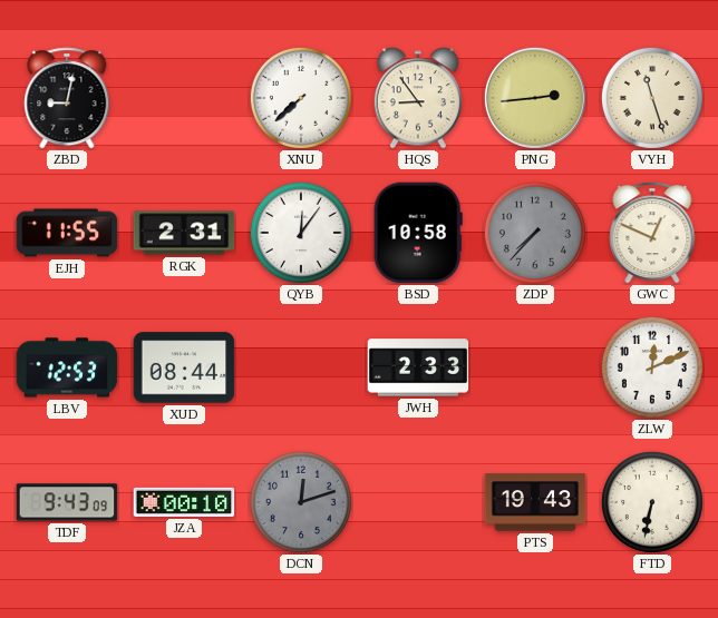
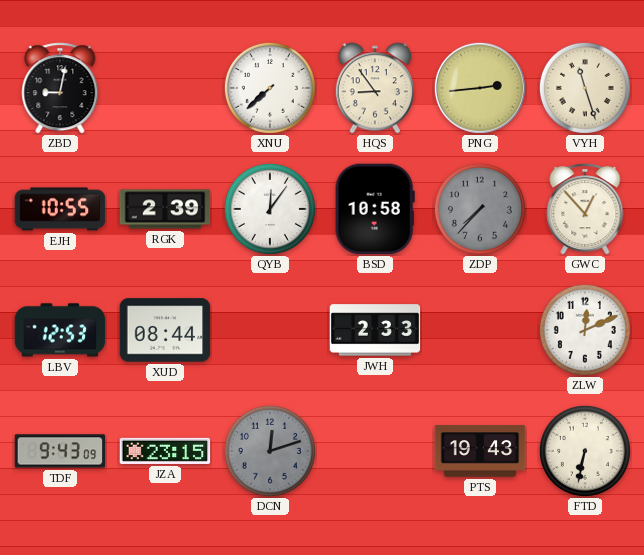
EJH: 11:55 -> 10:55 (60, 209)
RGK: 2:31 -> 2:39 (165, 209)
GWC: 12:49 -> 12:53 (585, 209)
JZA: 00:10 -> 23:15 (165, 451)
